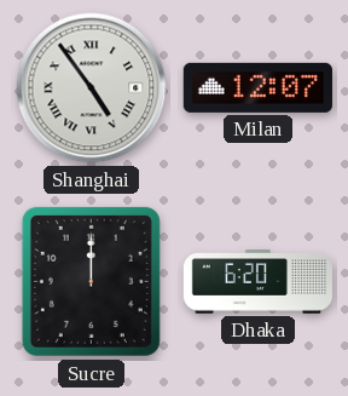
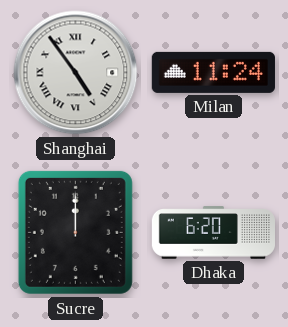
Milan: 12:07 -> 11:24 (213, 72)
